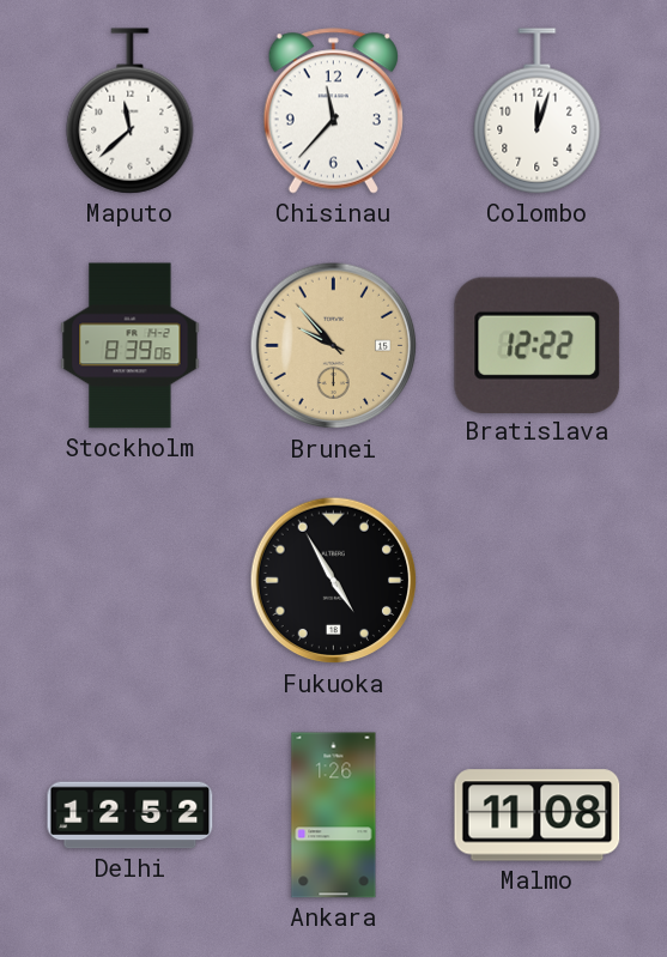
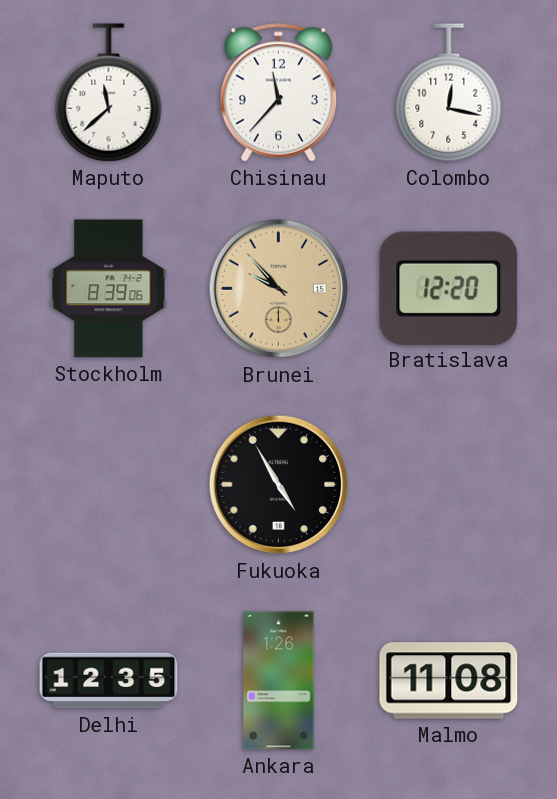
Colombo: 12:03 -> 12:17 (449, 93)
Bratislava: 12:22 -> 12:20 (449, 288)
Delhi: 12:52 -> 12:35 (109, 681)
